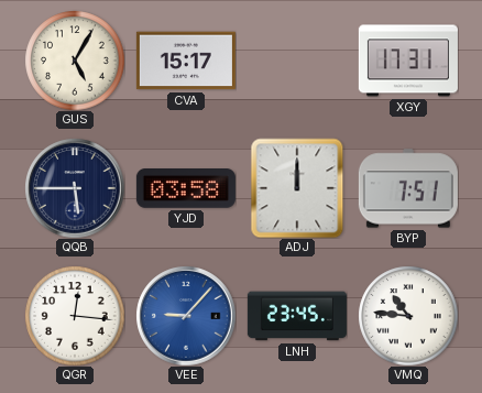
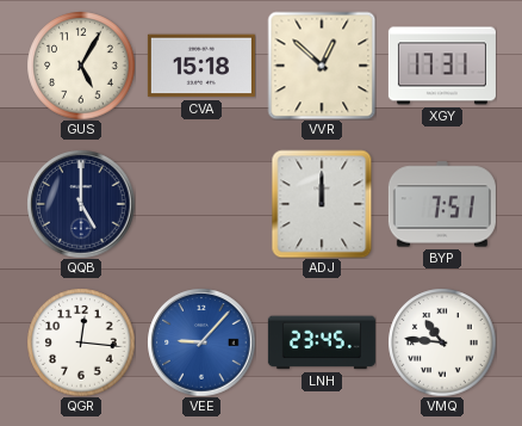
CVA: 15:17 -> 15:18 (201, 66)
VVR: none -> 12:52 (322, 66)
QQB: 5:45 -> 5:00 (81, 204)
YJD: 03:58 -> none (186, 189)
